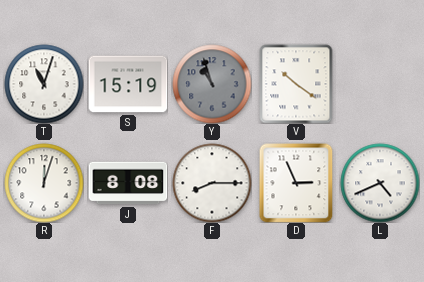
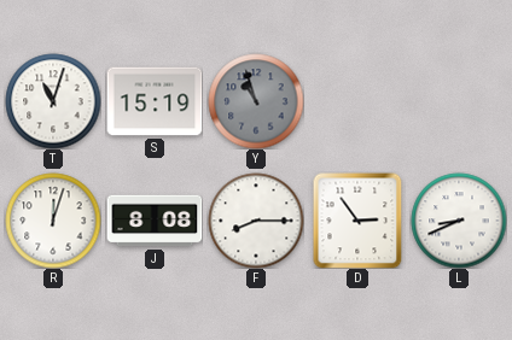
V: 10:21 -> none (296, 84)
D: 2:56 -> 2:54 (357, 221)
L: 4:41 -> 8:41 (459, 221)
